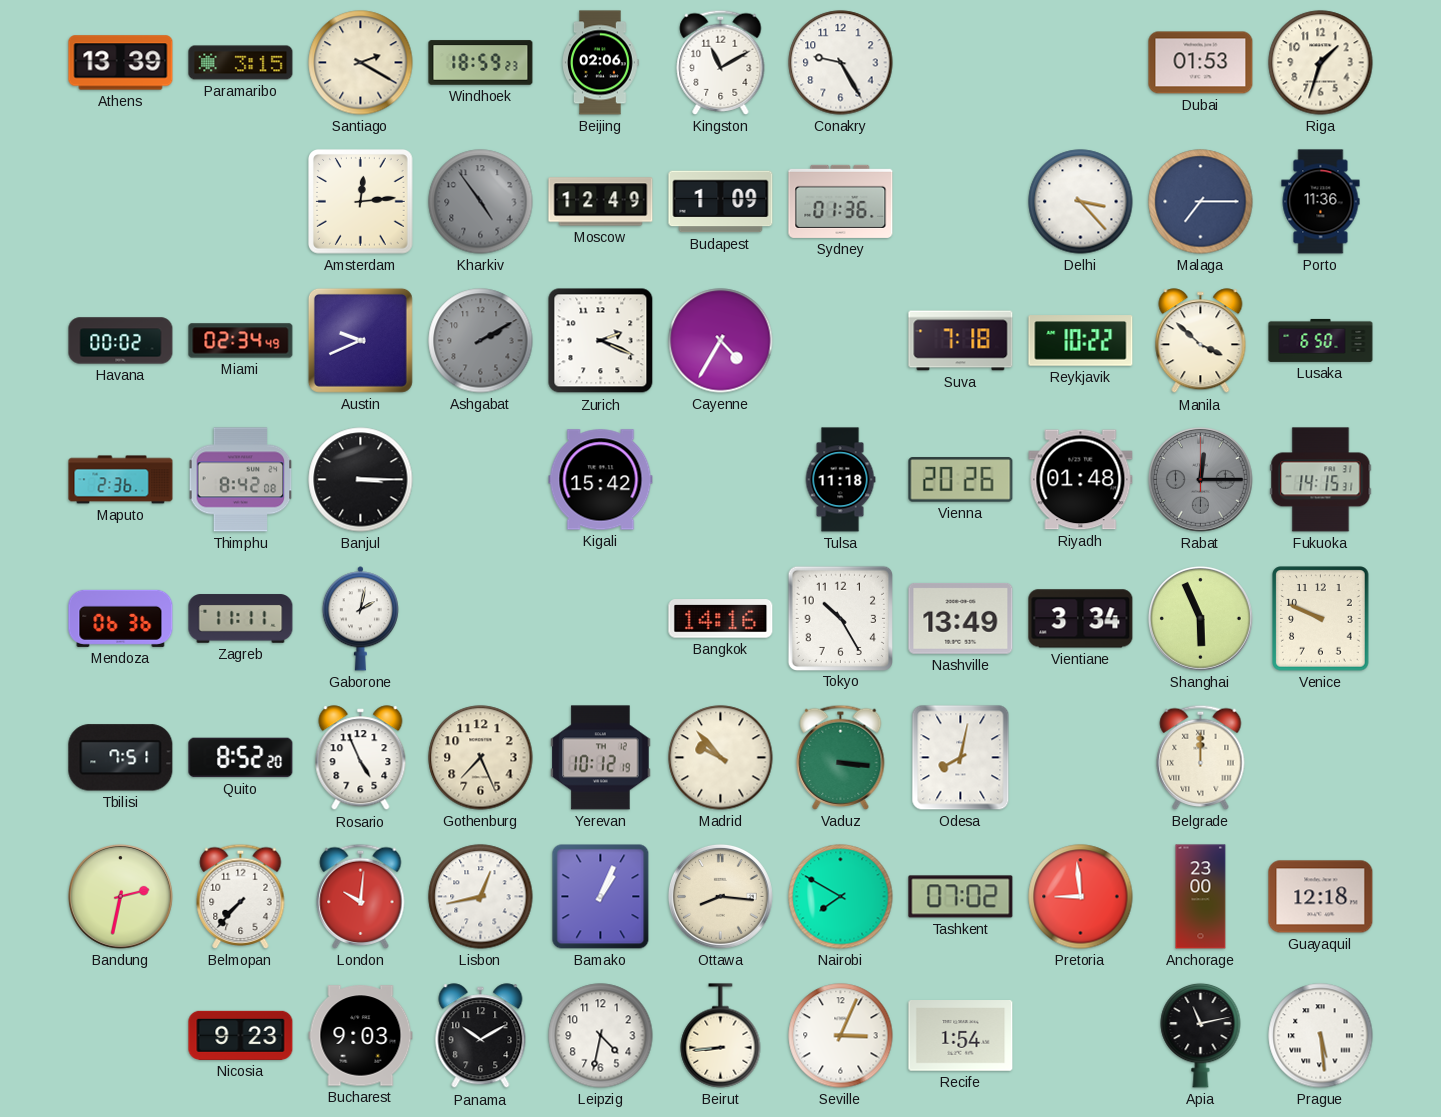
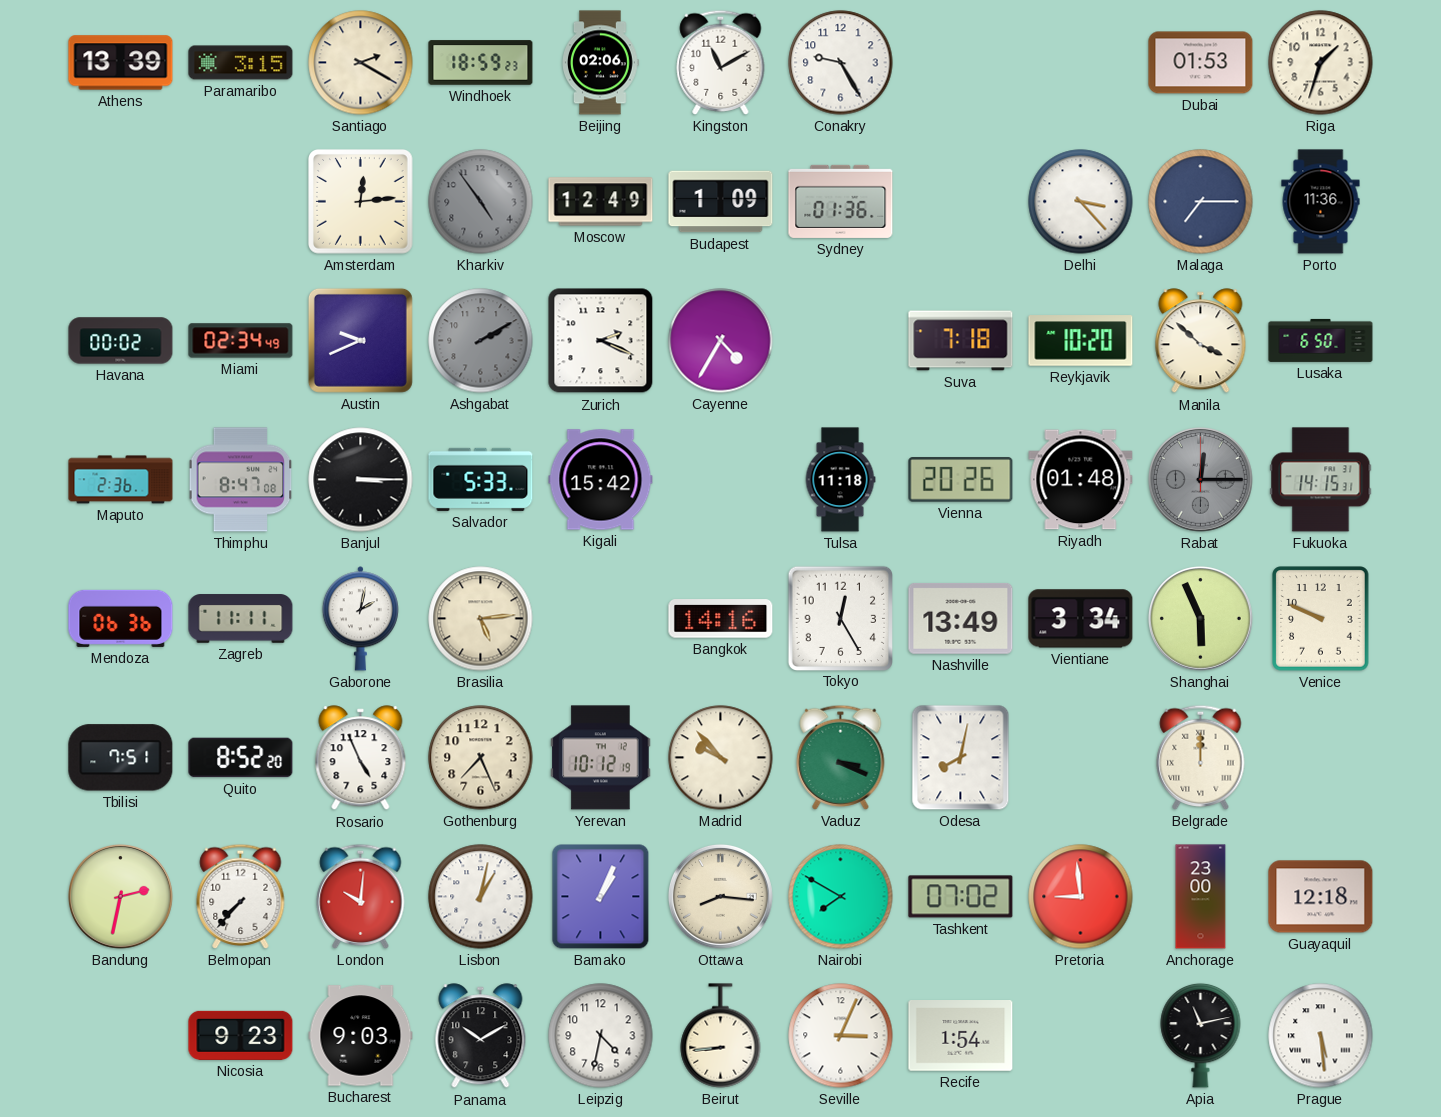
Reykjavik: 10:22 -> 10:20 (1081, 341)
Thimphu: 8:42 -> 8:47 (241, 480)
Salvador: none -> 5:33 (481, 479)
Brasilia: none -> 5:14 (481, 619)
Tokyo: 10:25 -> 12:25 (840, 618)
Vaduz: 3:16 -> 3:19 (841, 757)
Lisbon: 12:43 -> 1:02 (481, 897)
